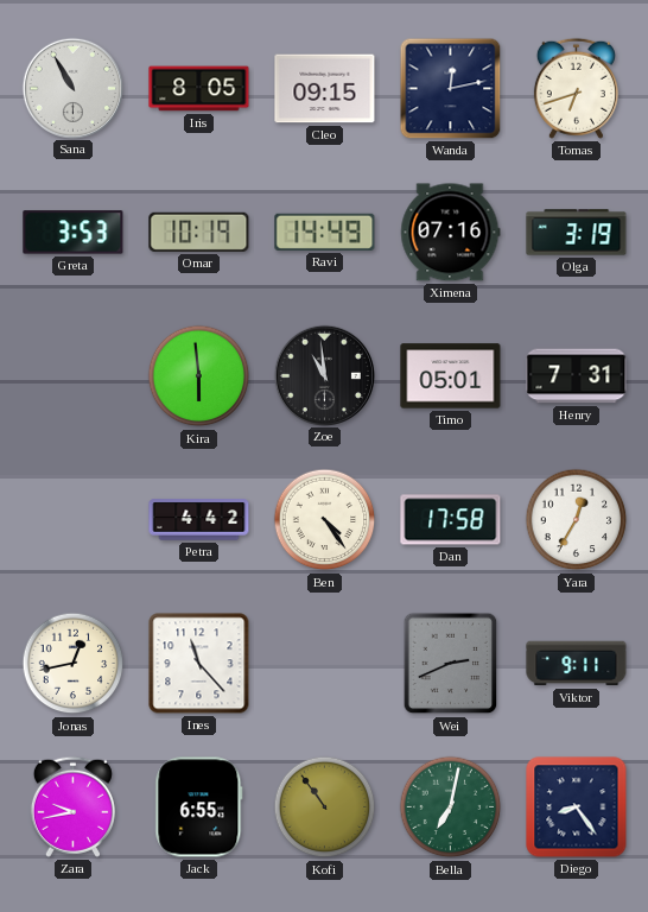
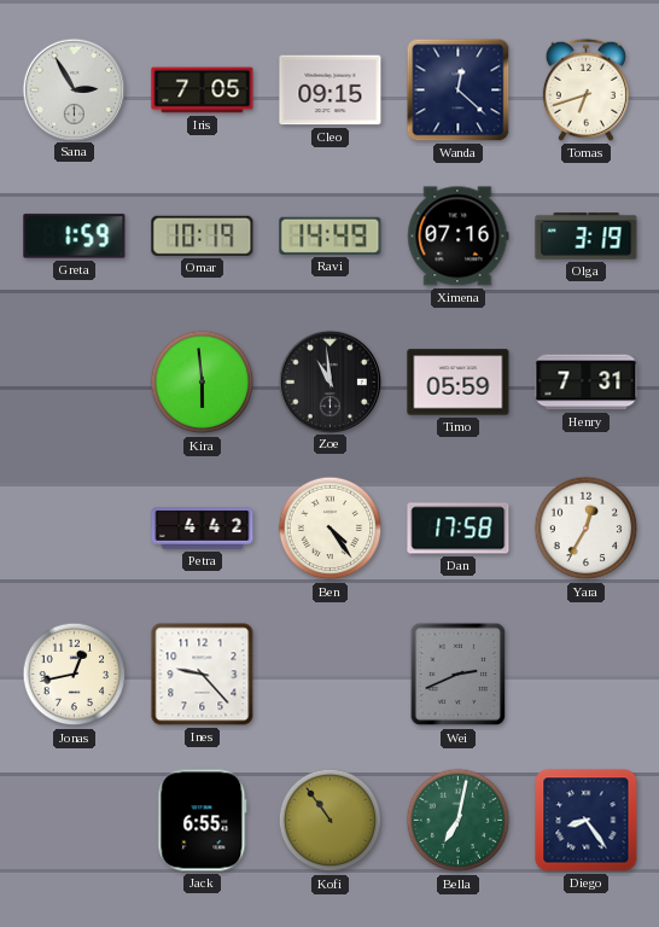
Sana: 10:55 -> 2:55 (74, 89)
Iris: 8:05 -> 7:05 (203, 91)
Wanda: 12:13 -> 12:22 (459, 91)
Greta: 3:53 -> 1:59 (75, 237)
Timo: 05:01 -> 05:59 (459, 383)
Ines: 11:23 -> 9:23 (203, 675)
Viktor: 9:11 -> none (577, 664)
Zara: 9:43 -> none (72, 806)
